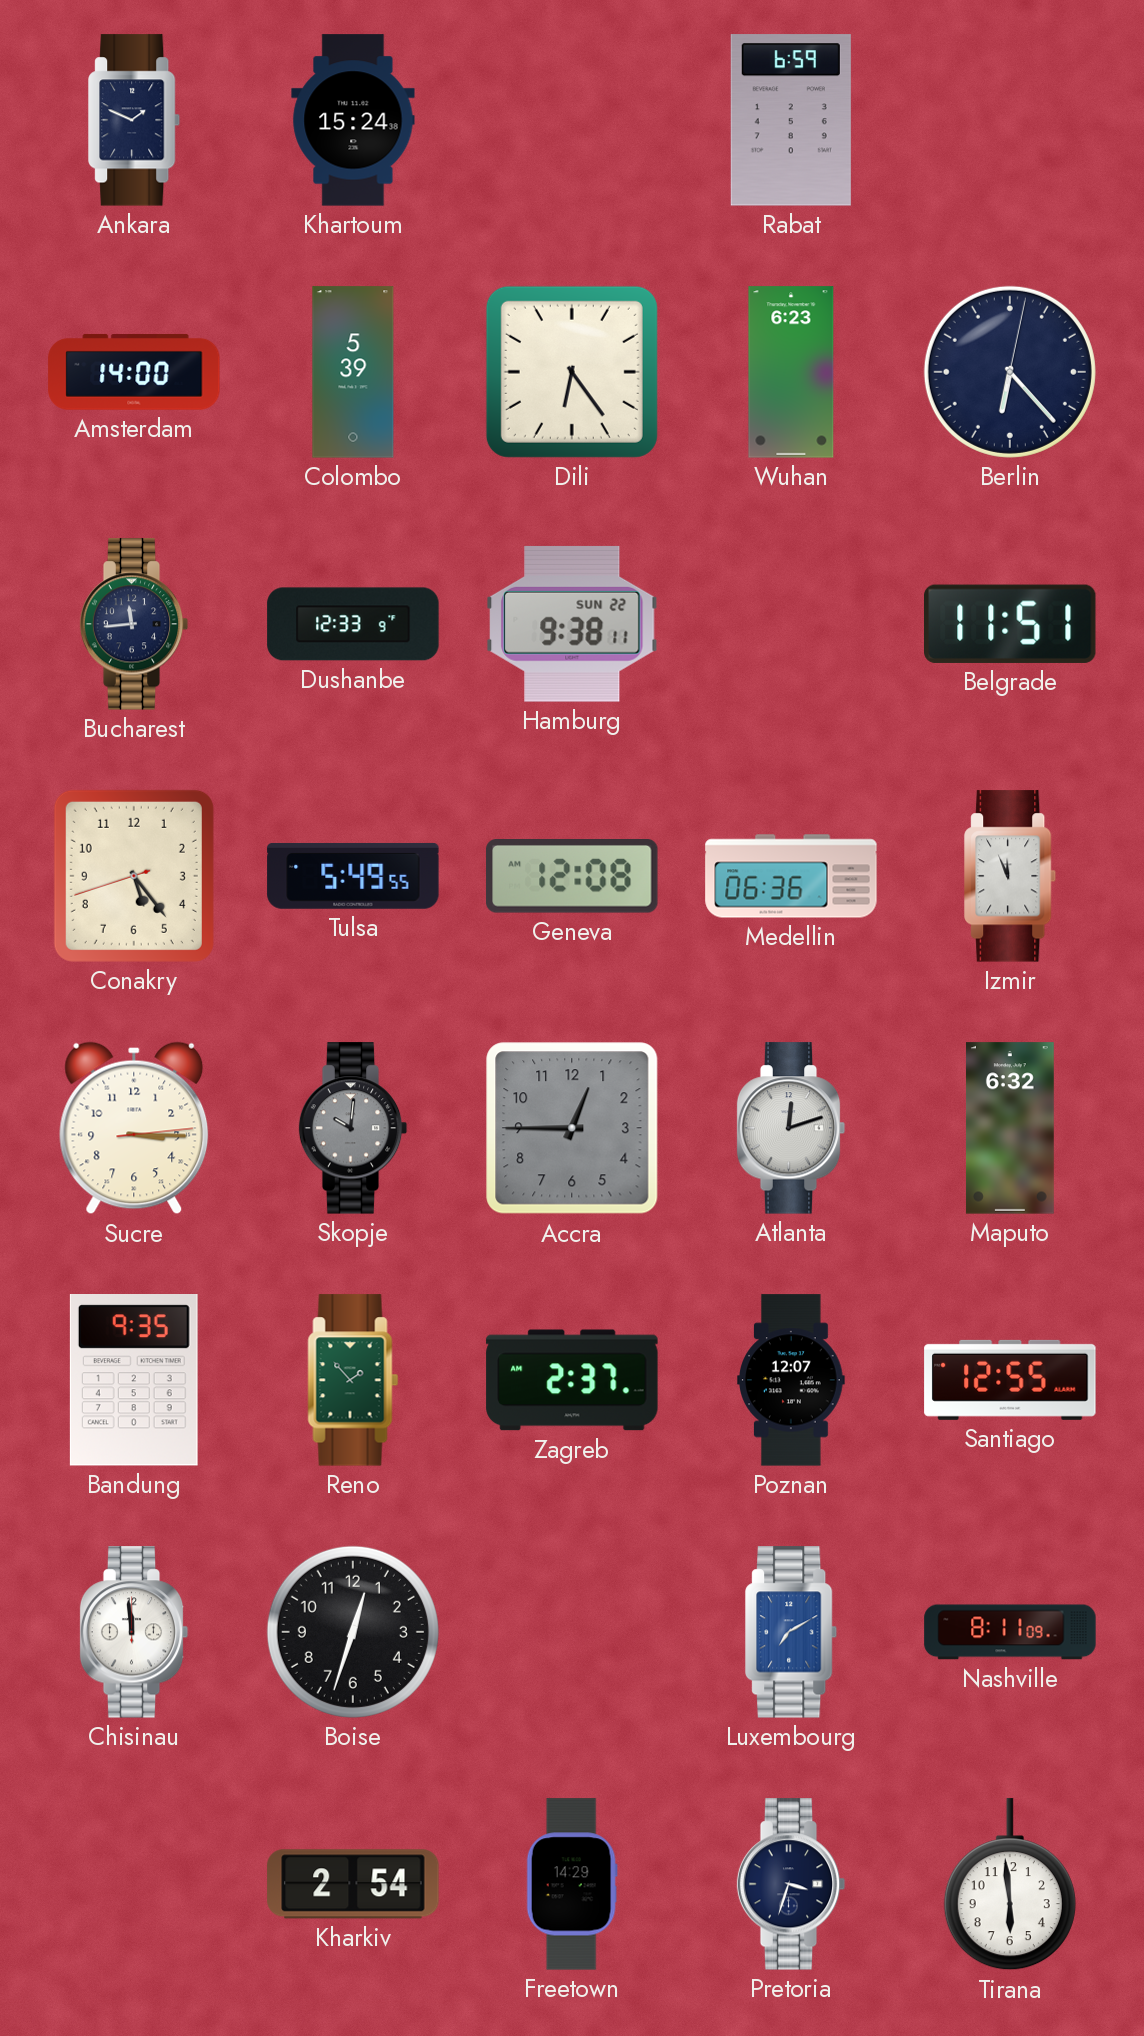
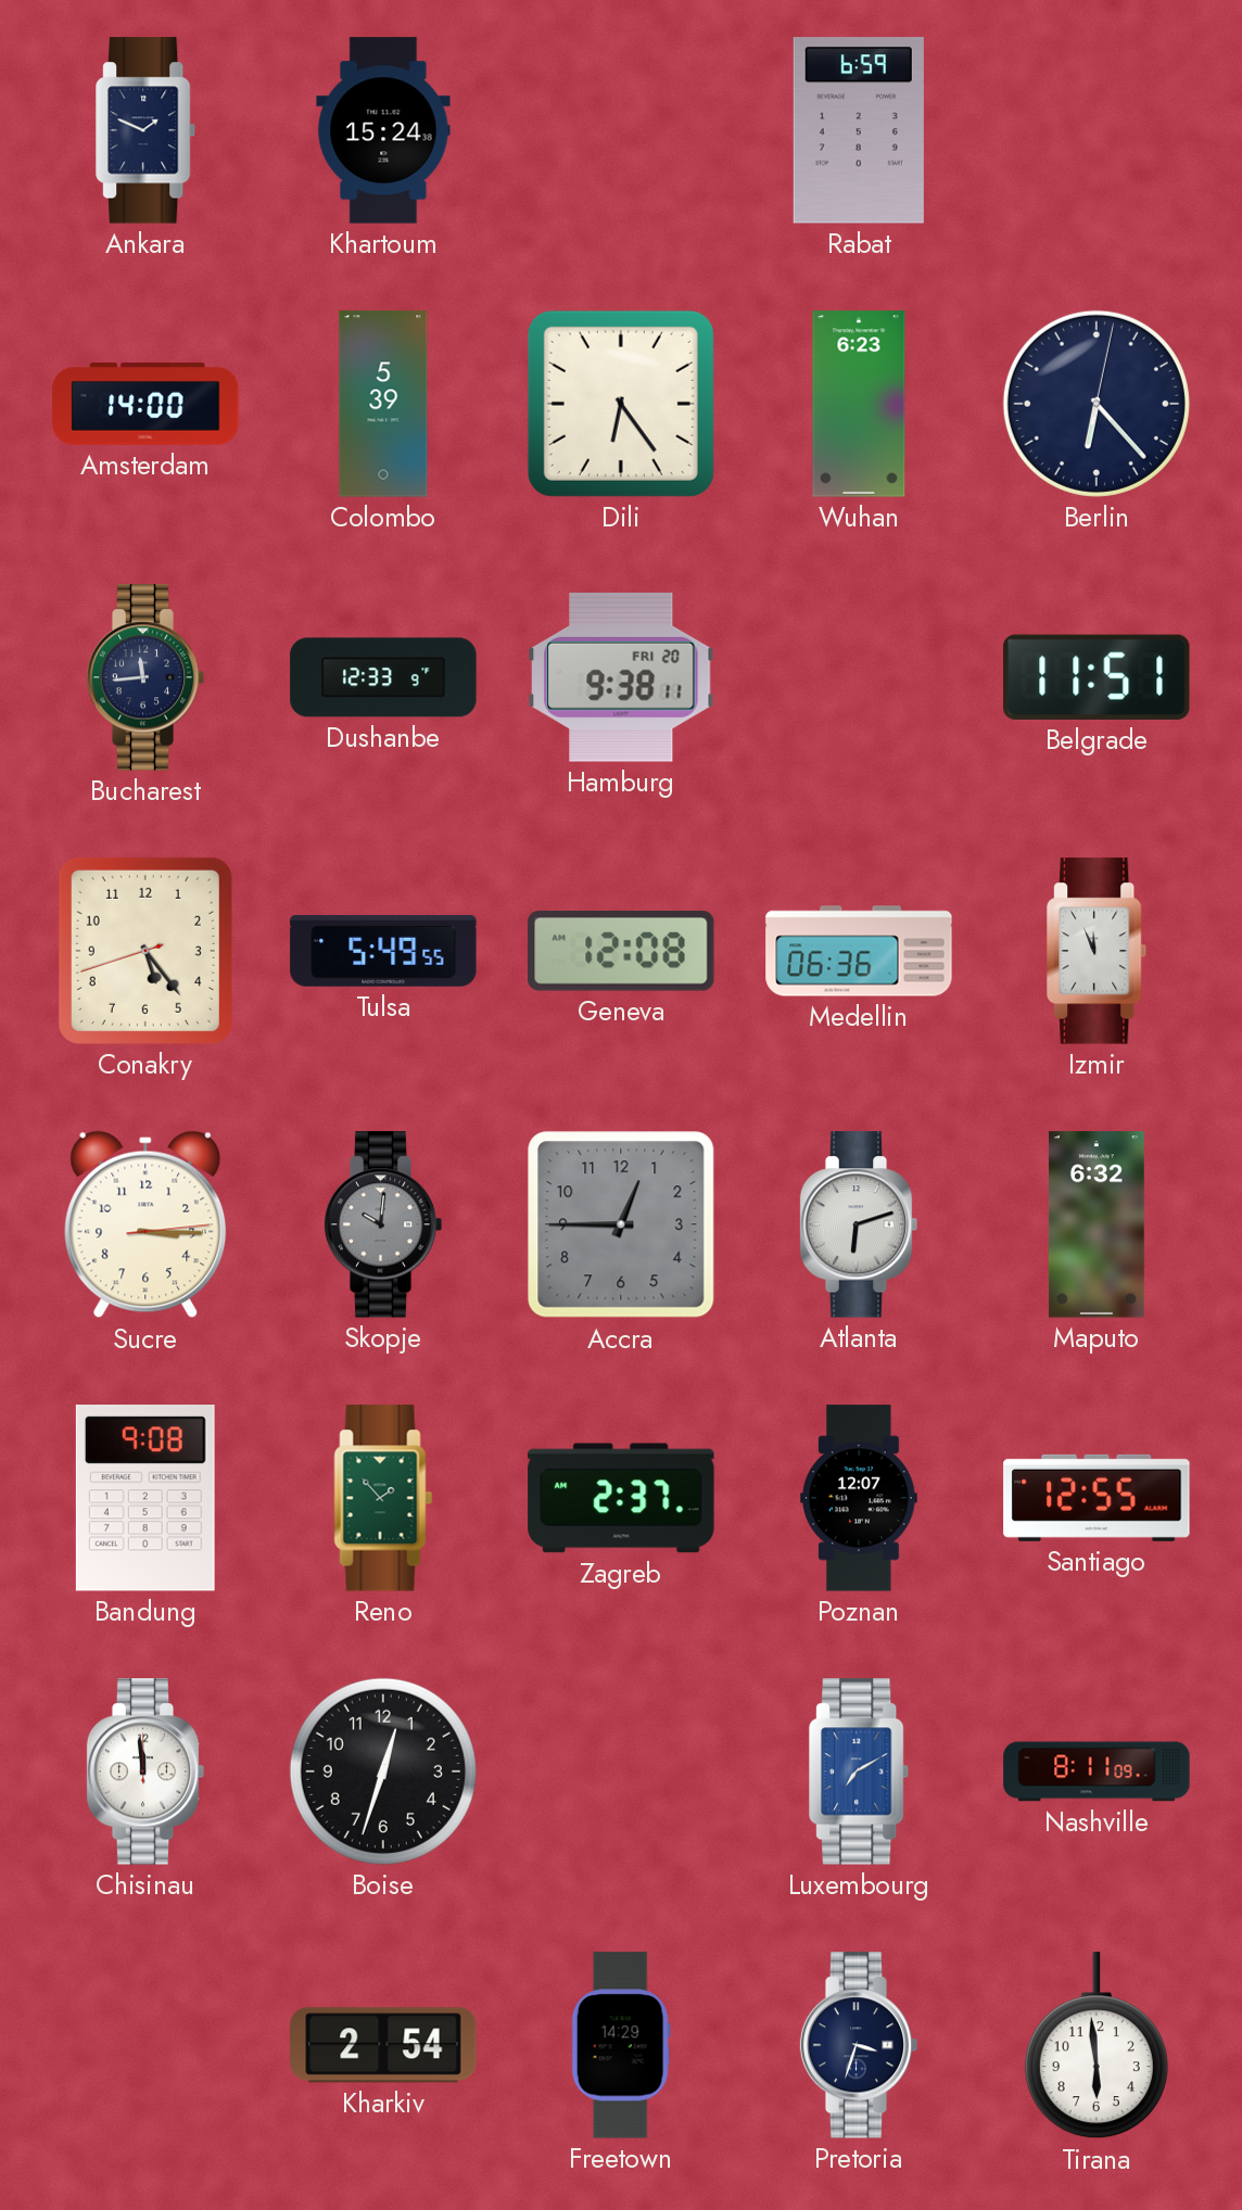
Hamburg date: SUN 22 -> FRI 20 (621, 677)
Atlanta: 12:12 -> 6:12 (859, 1224)
Bandung: 9:35 -> 9:08 (145, 1499)
